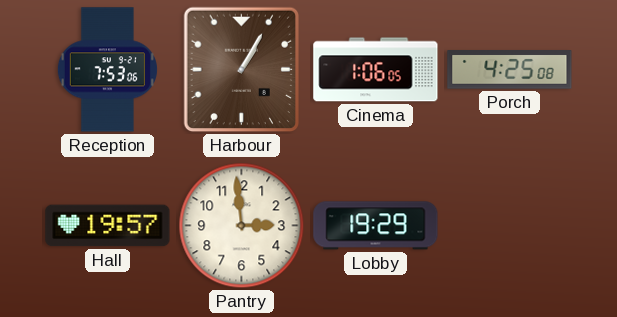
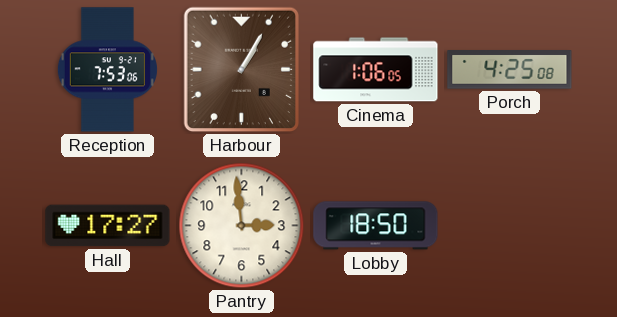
Hall: 19:57 -> 17:27 (108, 226)
Lobby: 19:29 -> 18:50 (376, 226)
